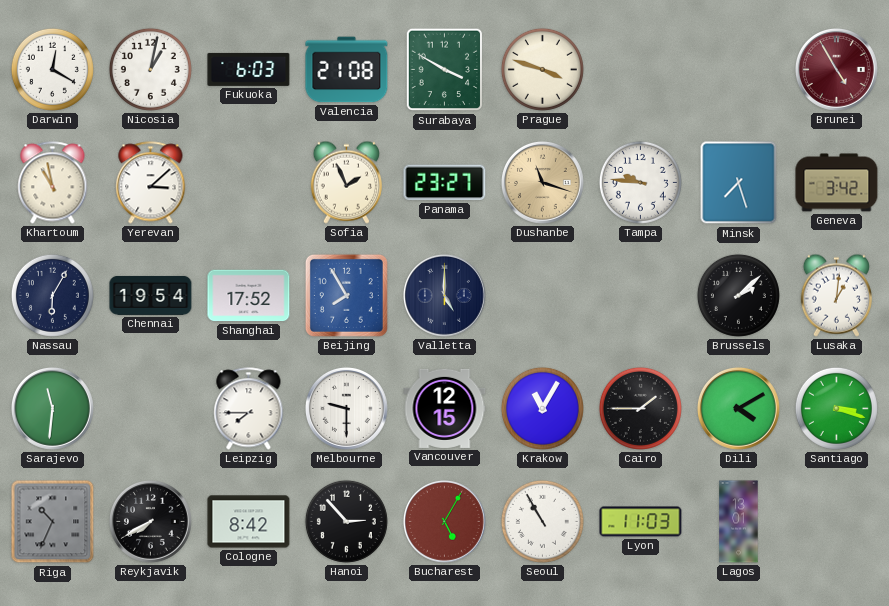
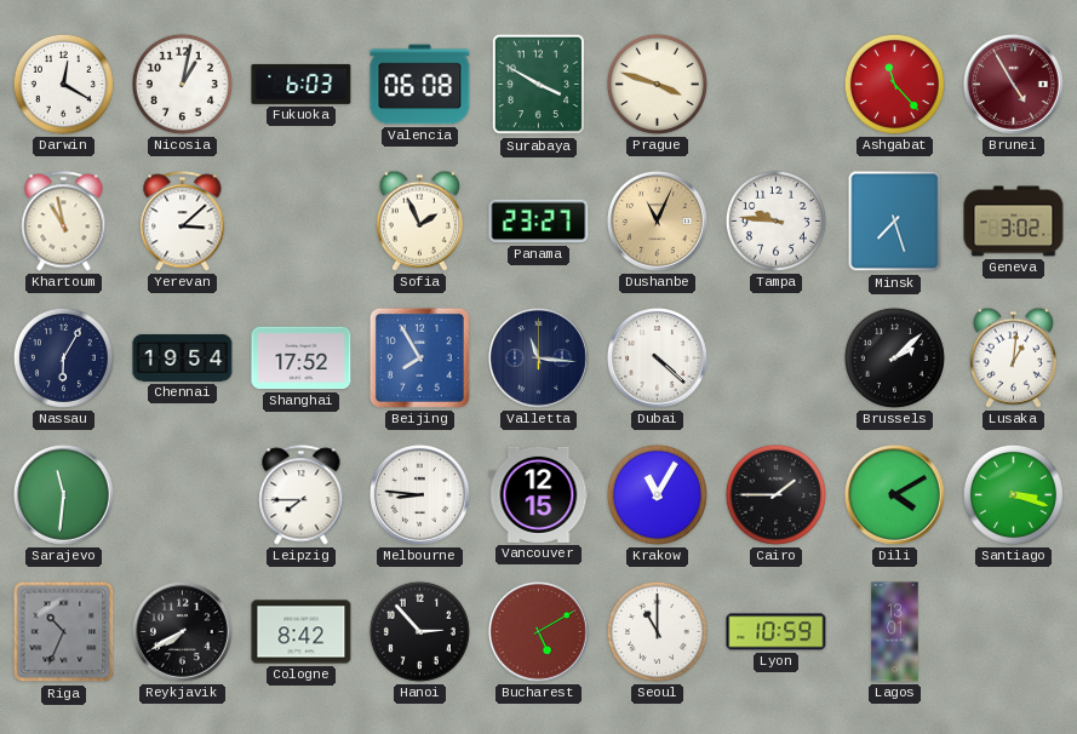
Valencia: 21:08 -> 06:08 (420, 85)
Ashgabat: none -> 11:23 (894, 84)
Dushanbe: 11:18 -> 11:04 (658, 222)
Geneva: 3:42 -> 3:02 (1014, 222)
Valletta: 5:00 -> 11:16 (539, 359)
Dubai: none -> 4:22 (658, 359)
Melbourne: 9:30 -> 8:46 (420, 495)
Bucharest: 5:05 -> 5:10 (539, 632)
Seoul: 10:55 -> 11:00 (657, 631)
Lyon: 11:03 -> 10:59 (777, 632)
